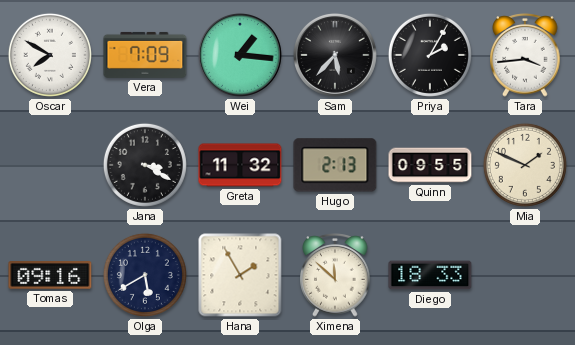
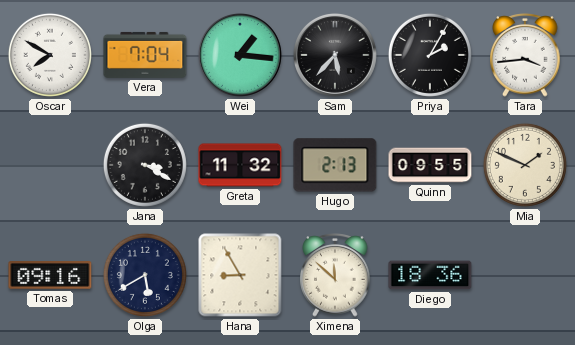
Vera: 7:09 -> 7:04 (145, 55)
Hana: 1:55 -> 8:55 (240, 275)
Diego: 18:33 -> 18:36 (430, 275)
